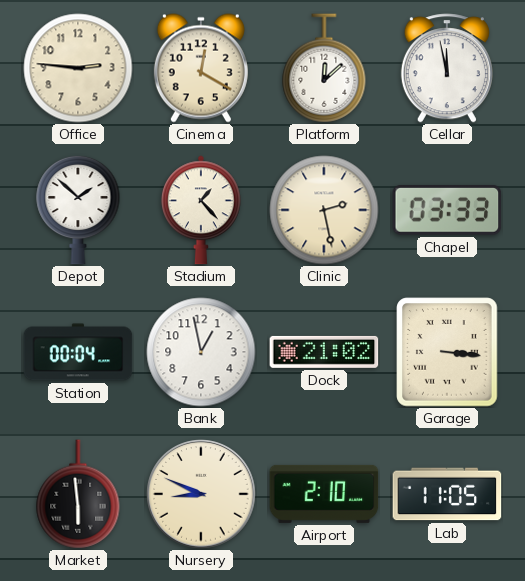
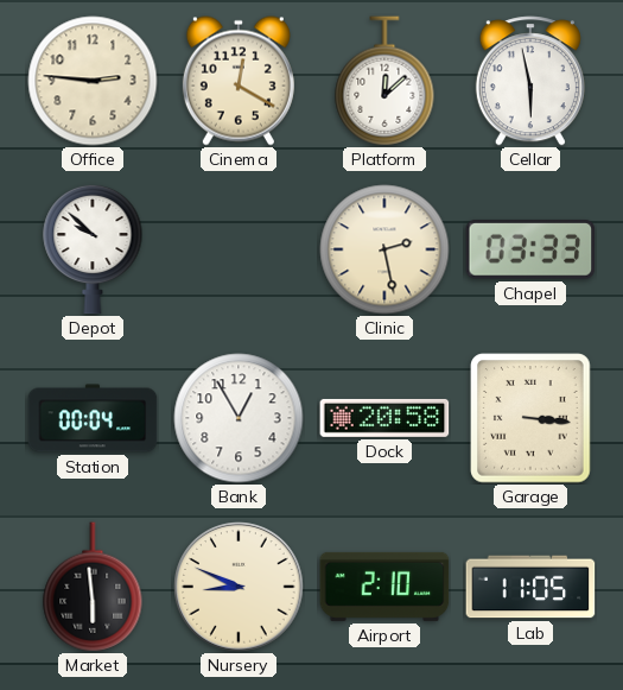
Cellar: 11:58 -> 5:58 (530, 81)
Depot: 1:52 -> 9:52 (93, 249)
Stadium: 1:23 -> none (201, 210)
Bank: 12:58 -> 12:55 (239, 418)
Dock: 21:02 -> 20:58 (384, 418)
